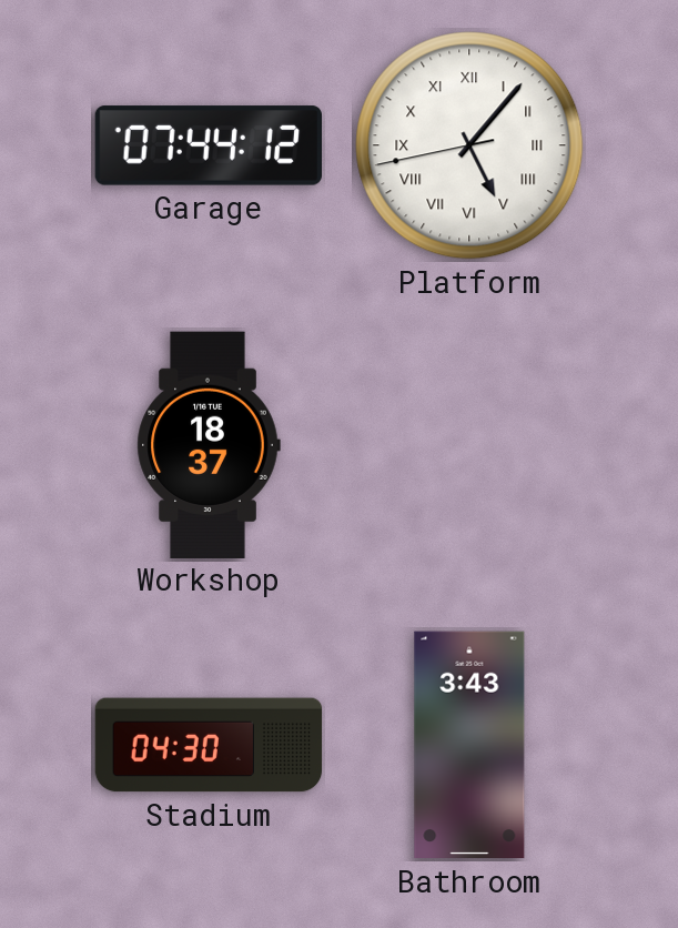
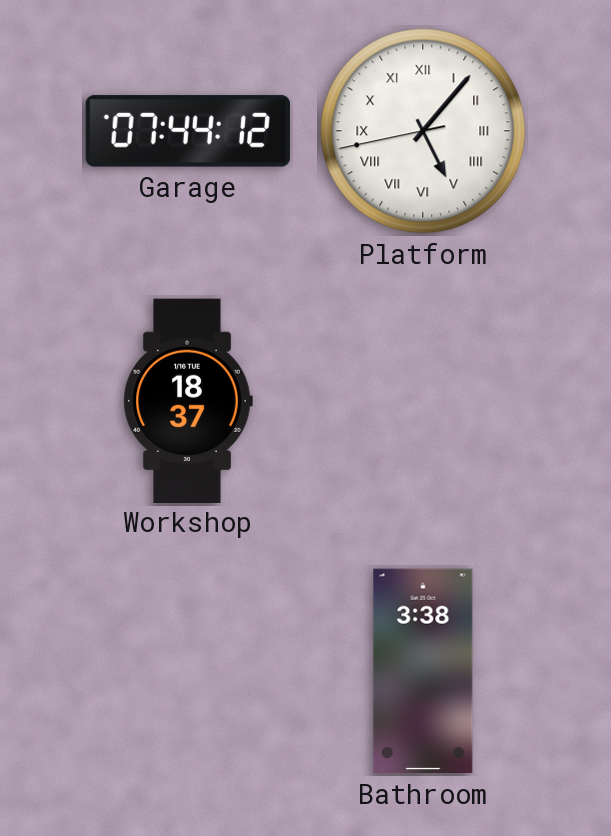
Stadium: 04:30 -> none (209, 745)
Bathroom: 3:43 -> 3:38 (423, 671)
